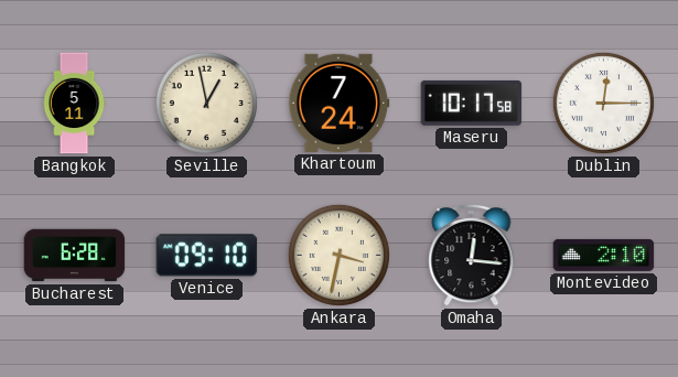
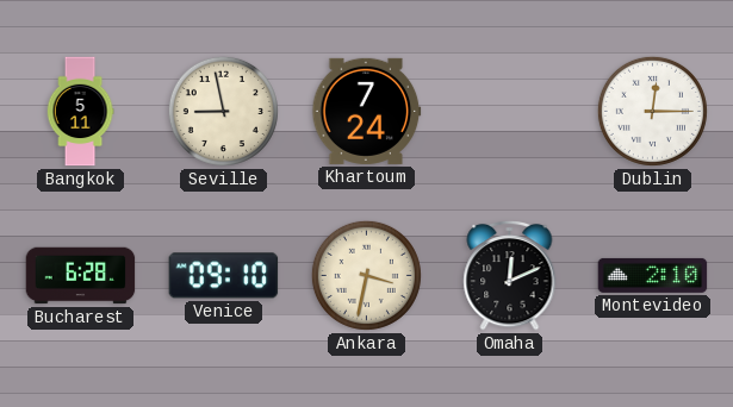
Seville: 12:58 -> 8:58 (223, 111)
Maseru: 10:17 -> none (472, 103)
Omaha: 12:16 -> 12:11 (510, 275)
